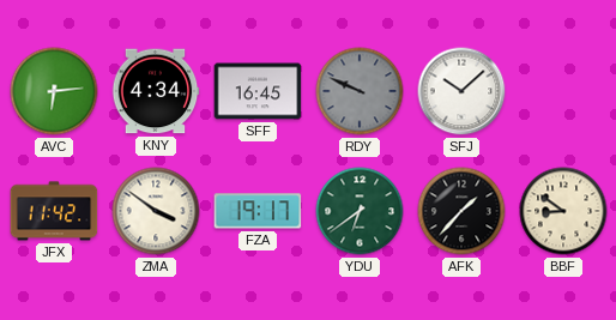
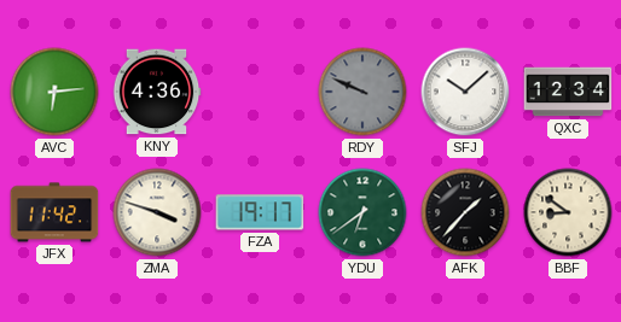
KNY: 4:34 -> 4:36 (157, 92)
SFF: 16:45 -> none (258, 91)
QXC: none -> 12:34 (568, 92)
ZMA: 3:51 -> 3:48 (157, 212)
